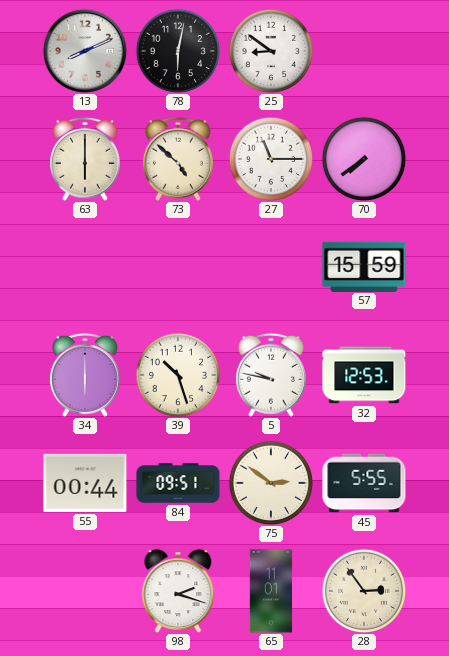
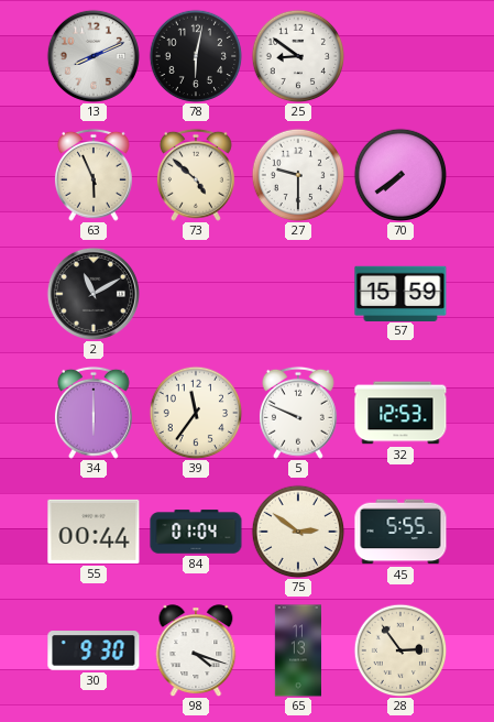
63: 6:00 -> 5:56 (94, 175)
27: 11:15 -> 9:30 (298, 175)
2: none -> 11:10 (94, 294)
39: 10:27 -> 11:36 (196, 413)
5: 9:47 -> 9:49 (298, 413)
84: 09:51 -> 01:04 (196, 532)
30: none -> 9:30 (94, 652)
98: 2:18 -> 4:18 (196, 650)
65: 11:01 -> 11:13 (298, 650)
